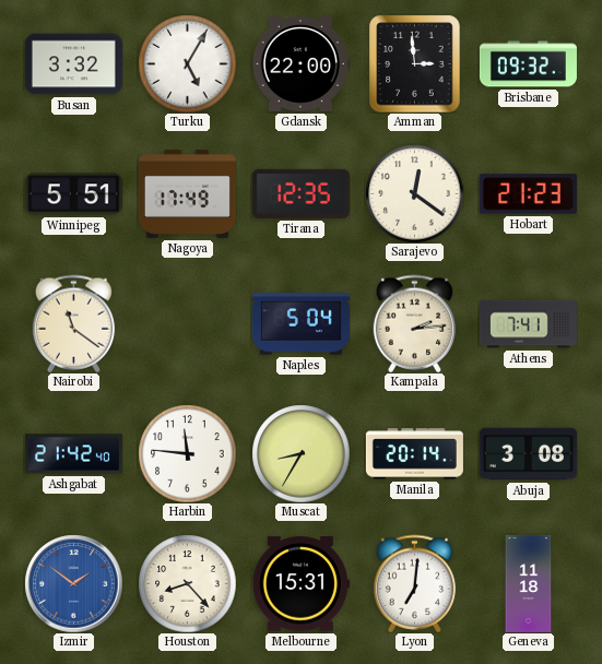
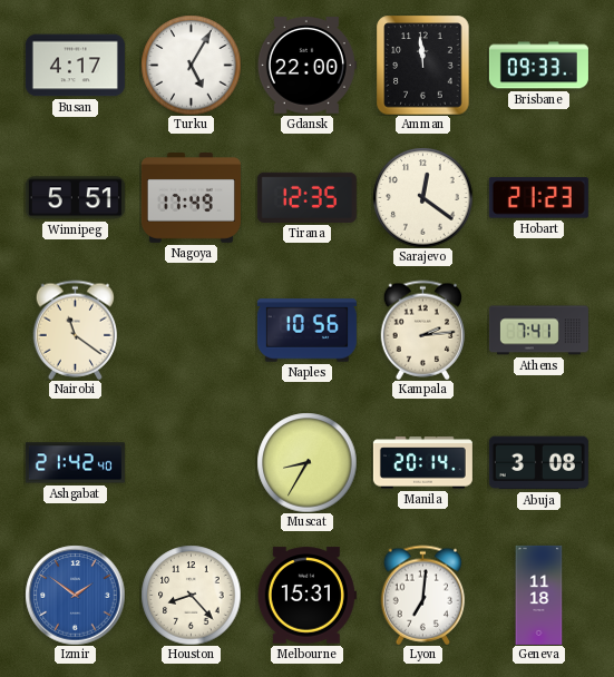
Busan: 3:32 -> 4:17 (75, 66)
Amman: 2:59 -> 11:59 (423, 65)
Brisbane: 09:32 -> 09:33 (538, 66)
Naples: 5:04 -> 10:56 (306, 331)
Harbin: 11:46 -> none (187, 453)
